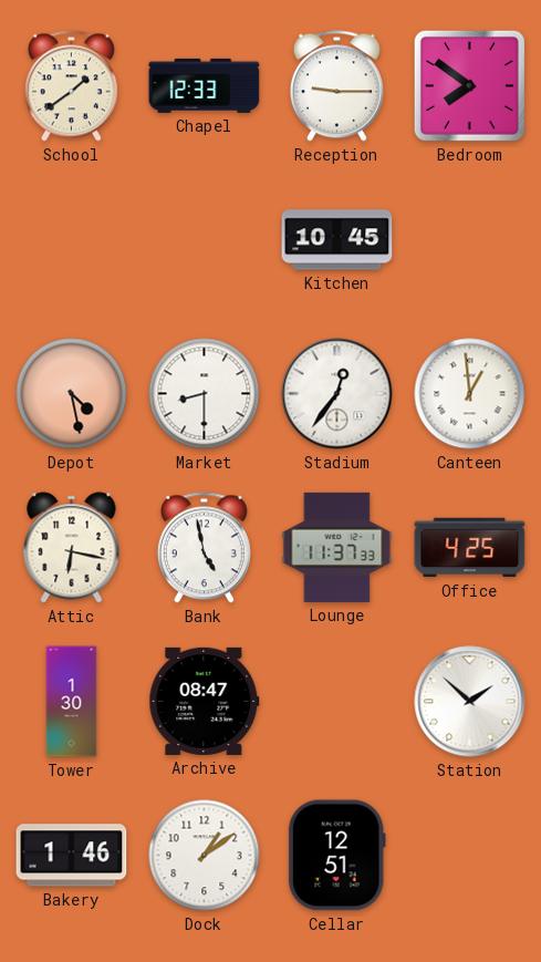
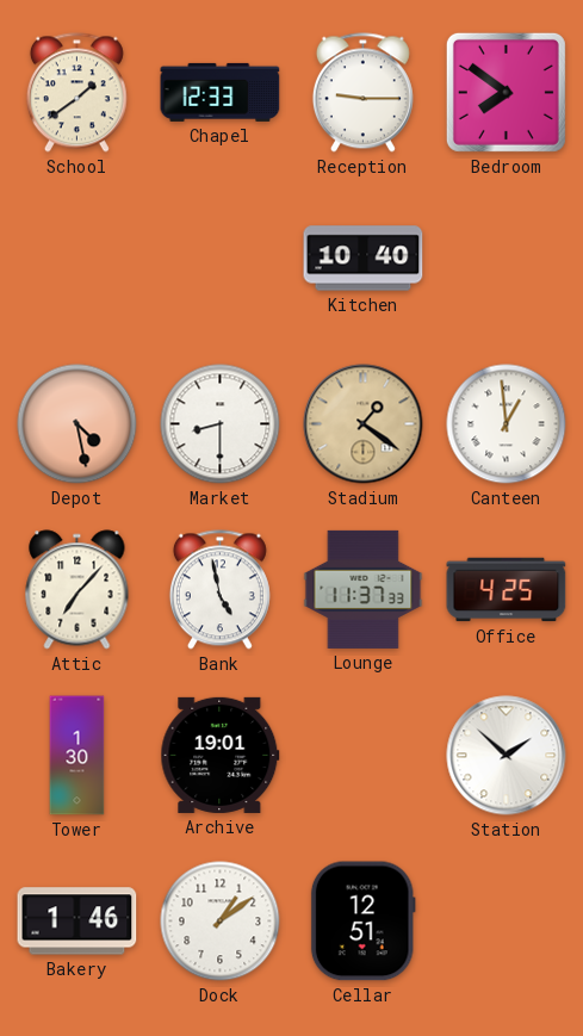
Kitchen: 10:45 -> 10:40 (364, 259)
Stadium: 12:36 -> 1:21 (364, 424)
Stadium dial: white -> champagne (364, 424)
Attic: 6:17 -> 7:07 (77, 590)
Archive: 08:47 -> 19:01 (221, 755)
